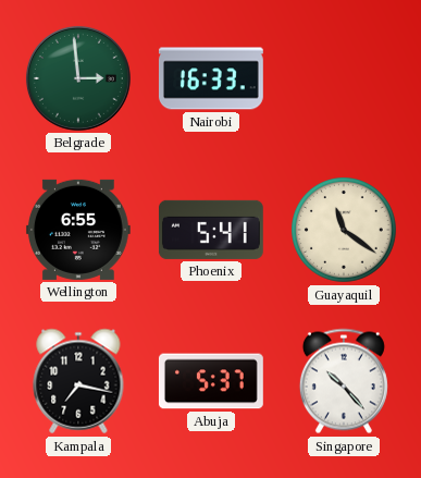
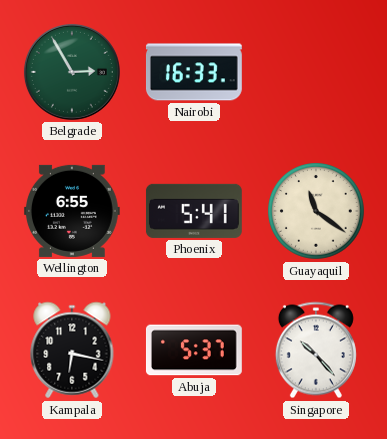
Belgrade: 2:59 -> 2:55 (72, 72)
Kampala: 7:17 -> 6:17 (72, 350)
